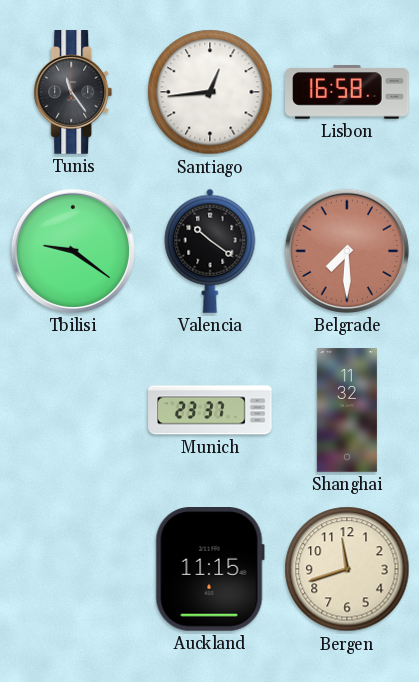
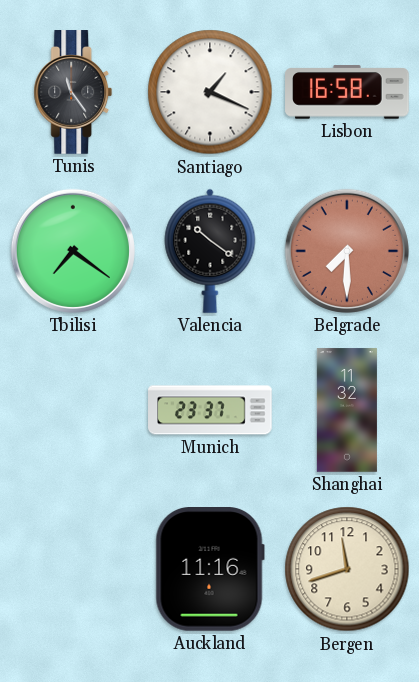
Santiago: 12:44 -> 1:19 (210, 92)
Tbilisi: 9:21 -> 7:21 (73, 251)
Auckland: 11:15 -> 11:16 (210, 570)
